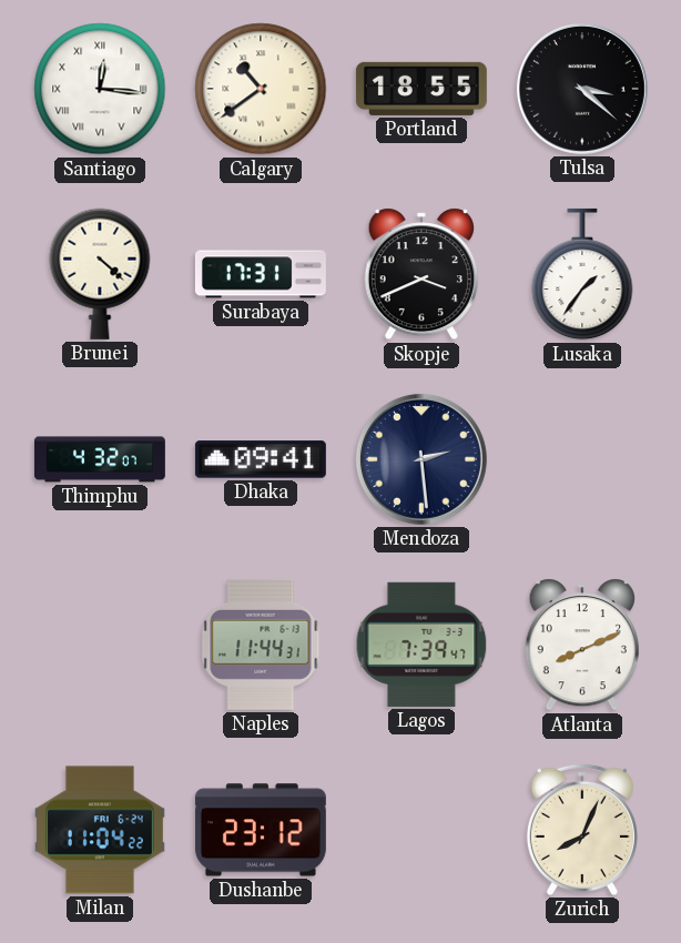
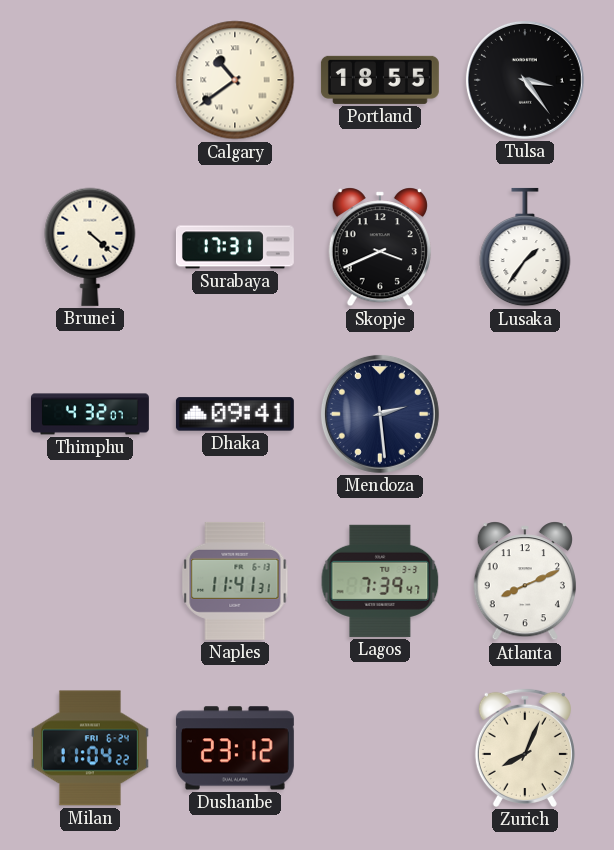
Santiago: 12:16 -> none (100, 89)
Tulsa: 3:22 -> 3:24 (525, 80)
Naples: 11:44 -> 11:41 (235, 581)
